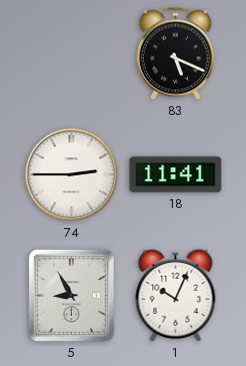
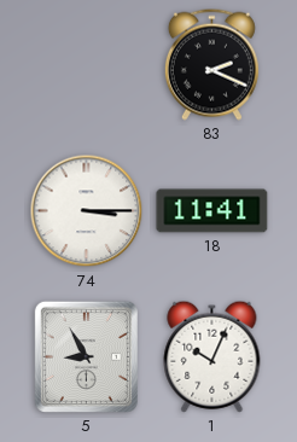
83: 5:19 -> 2:19 (211, 64)
74: 2:45 -> 3:15 (87, 211)
